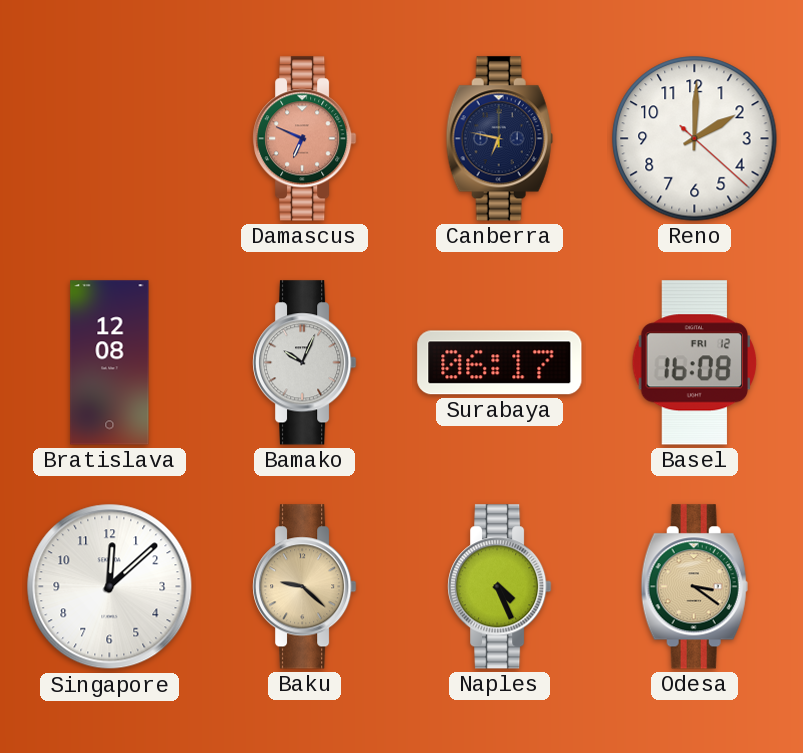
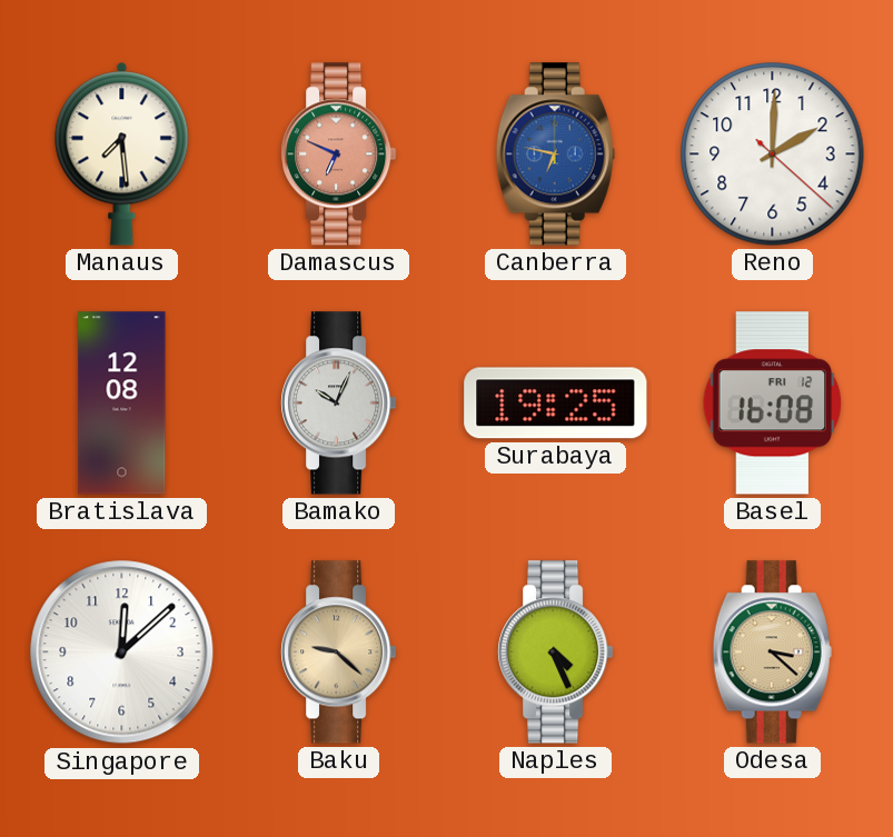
Manaus: none -> 7:29 (122, 153)
Canberra dial: navy -> blue (555, 155)
Surabaya: 06:17 -> 19:25 (556, 403)
Odesa: 3:21 -> 3:22 (772, 652)
